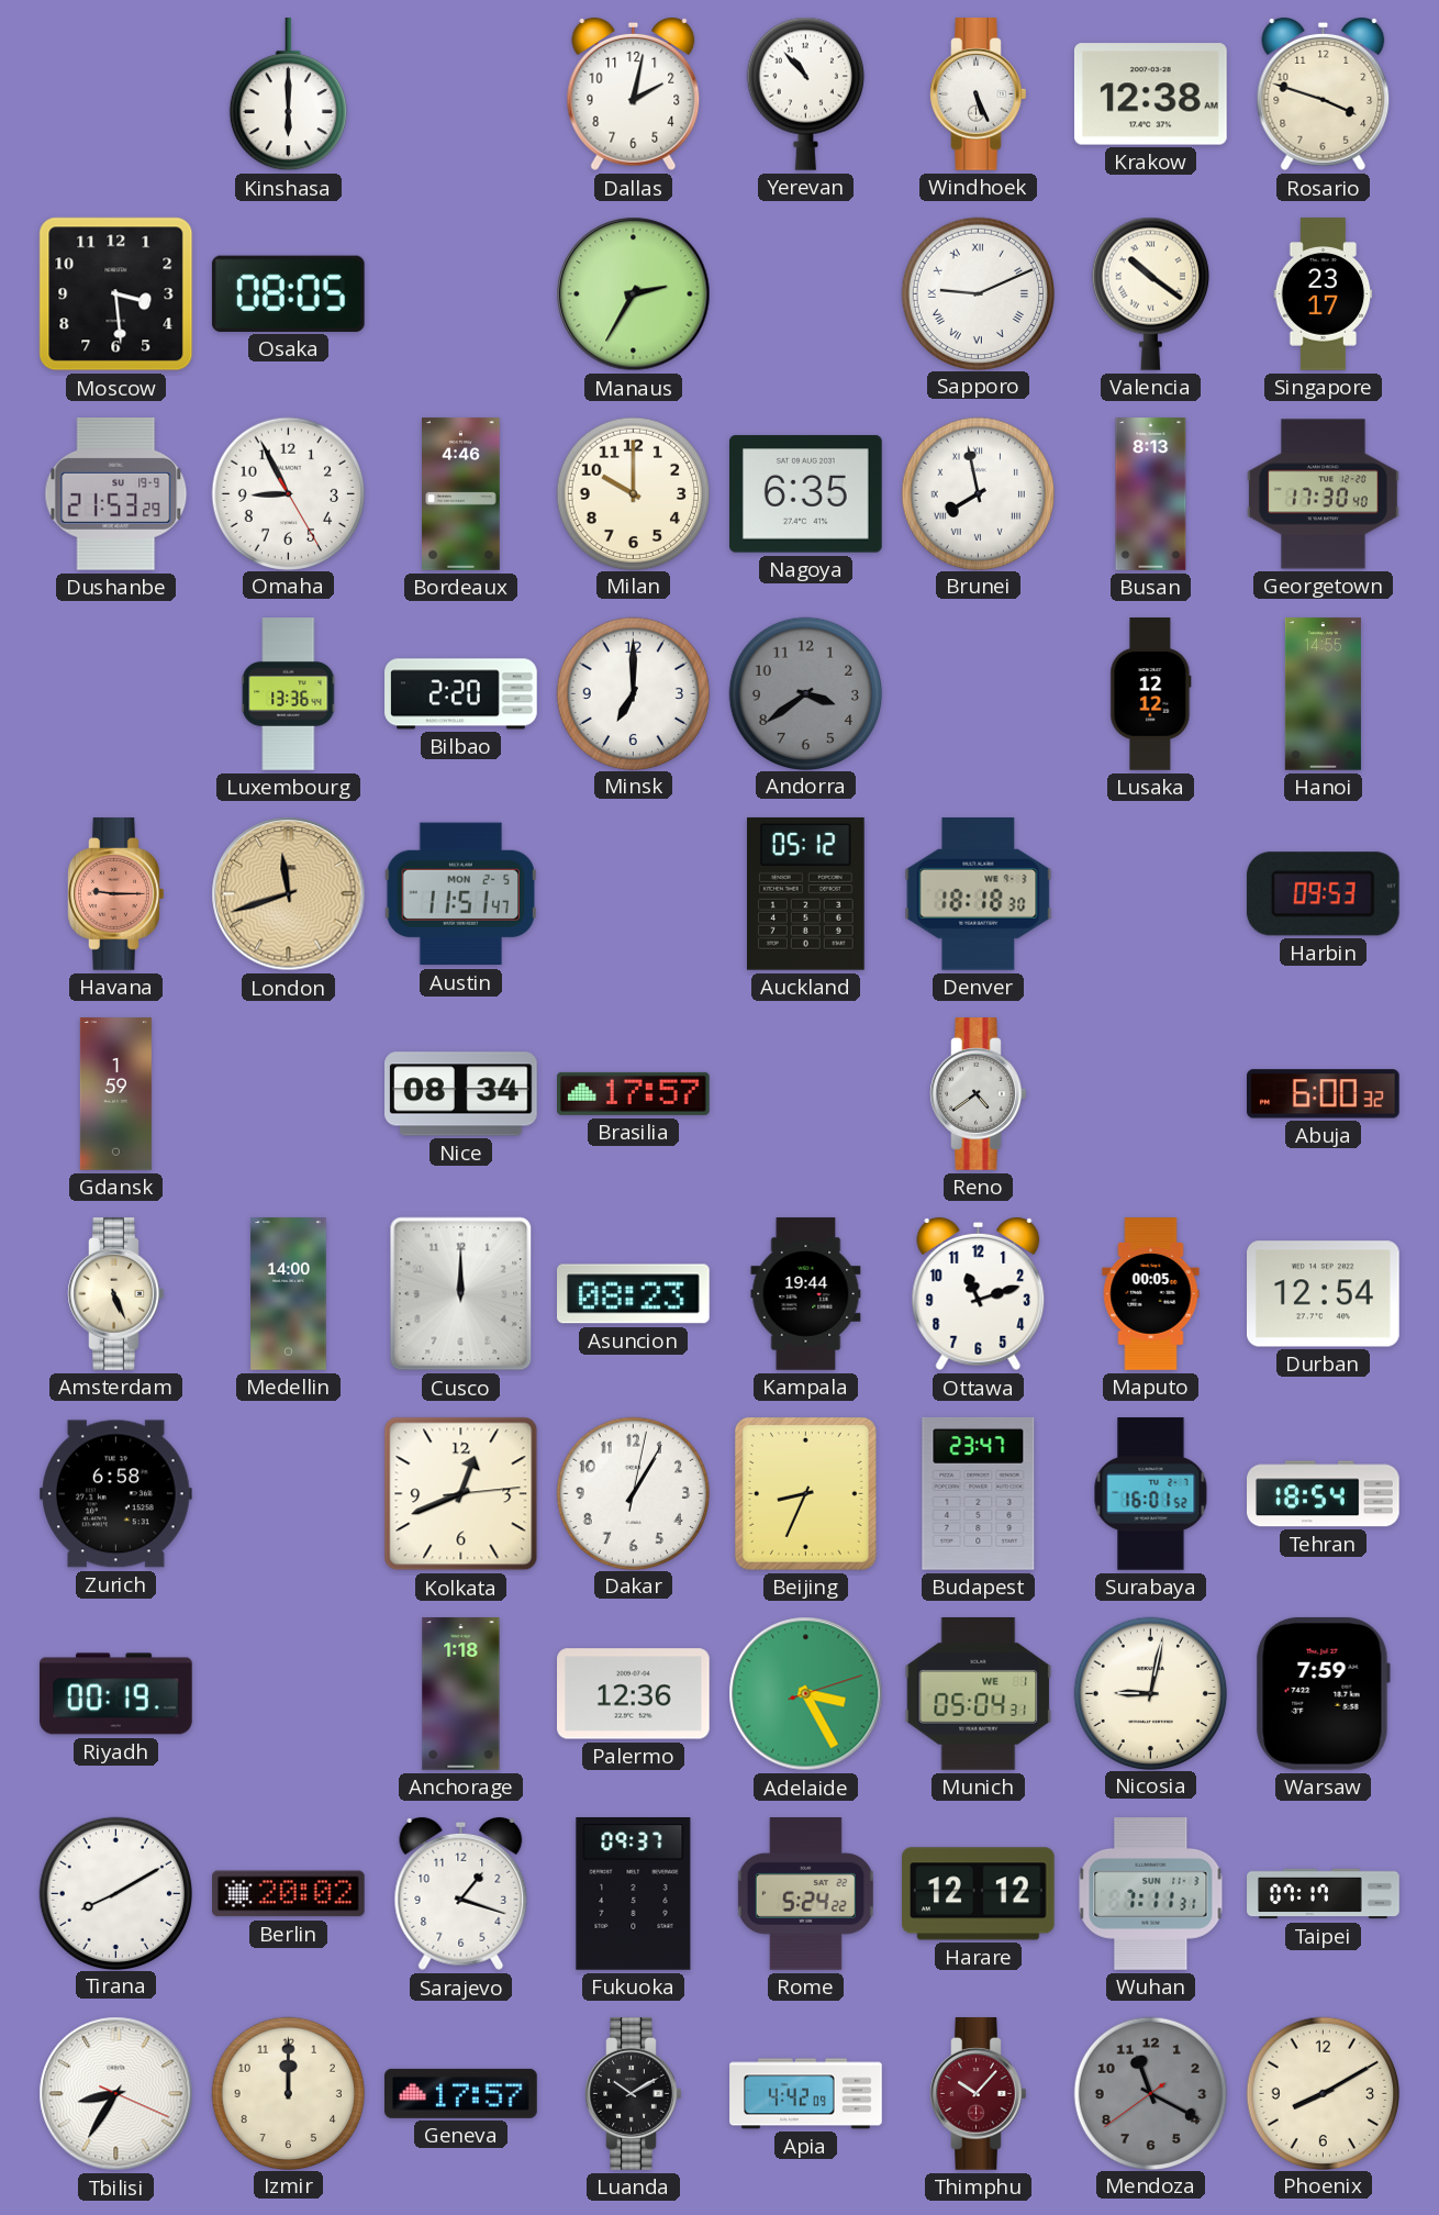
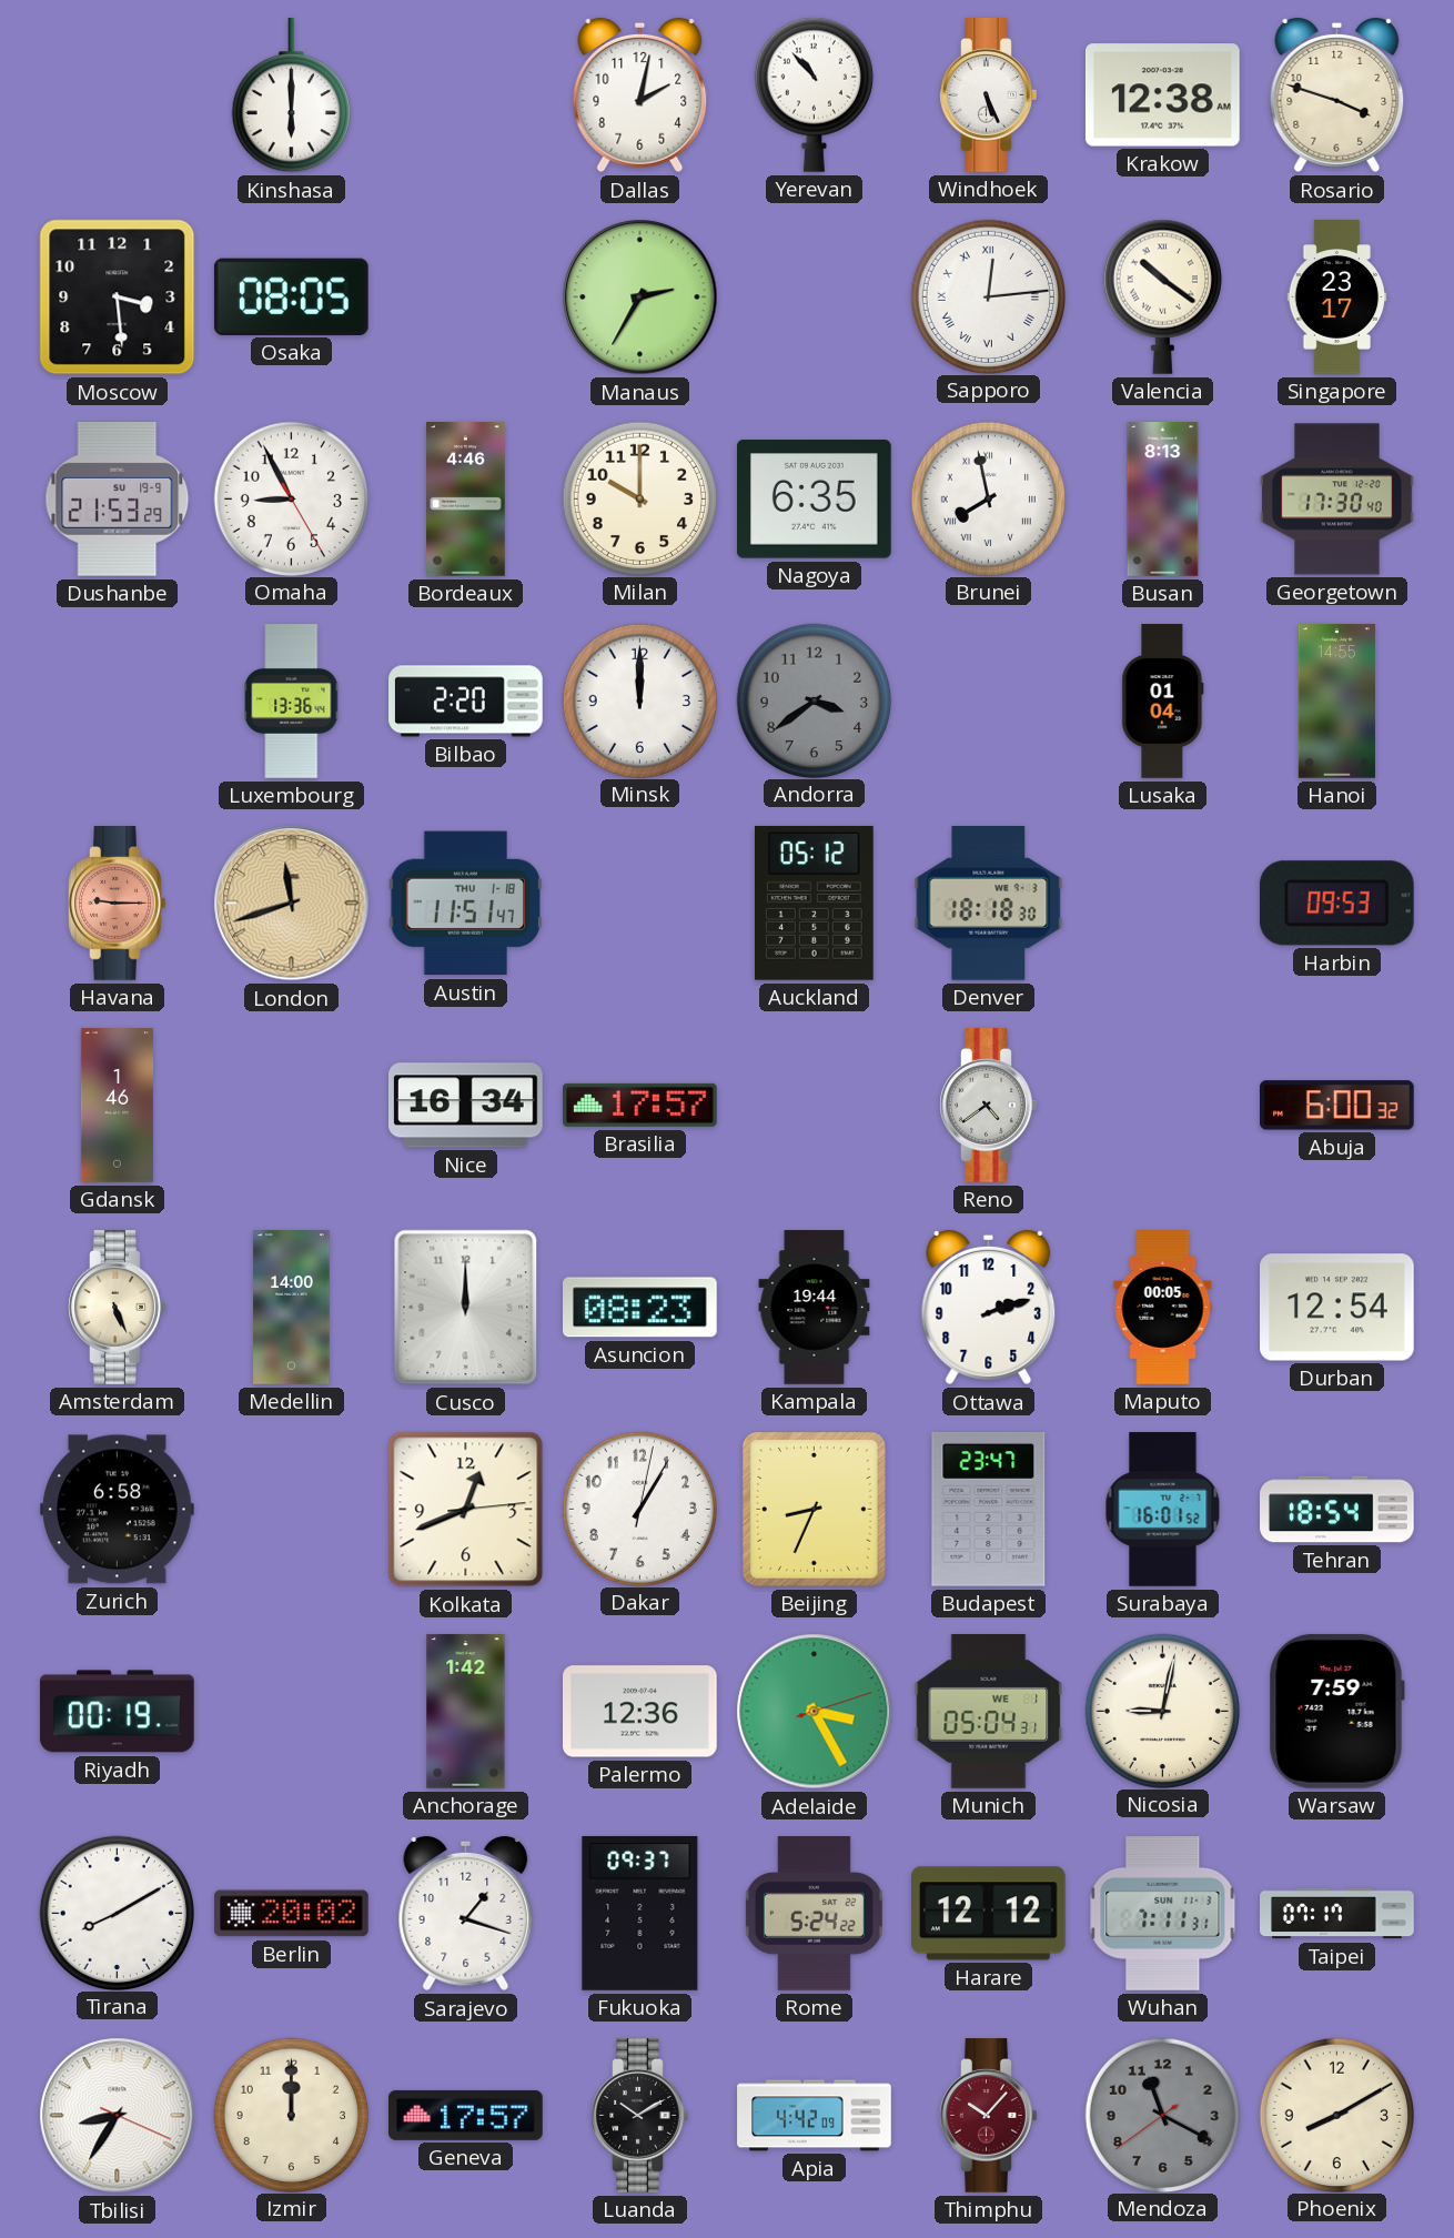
Sapporo: 9:11 -> 12:14 (988, 296)
Minsk: 7:00 -> 12:00 (639, 700)
Lusaka: 12:12 -> 01:04 (1163, 702)
Austin date: MON 2-5 -> THU 1-18 (466, 904)
Gdansk: 1:59 -> 1:46 (117, 1106)
Nice: 08:34 -> 16:34 (466, 1106)
Ottawa: 11:12 -> 2:12 (989, 1308)
Anchorage: 1:18 -> 1:42 (466, 1712)
